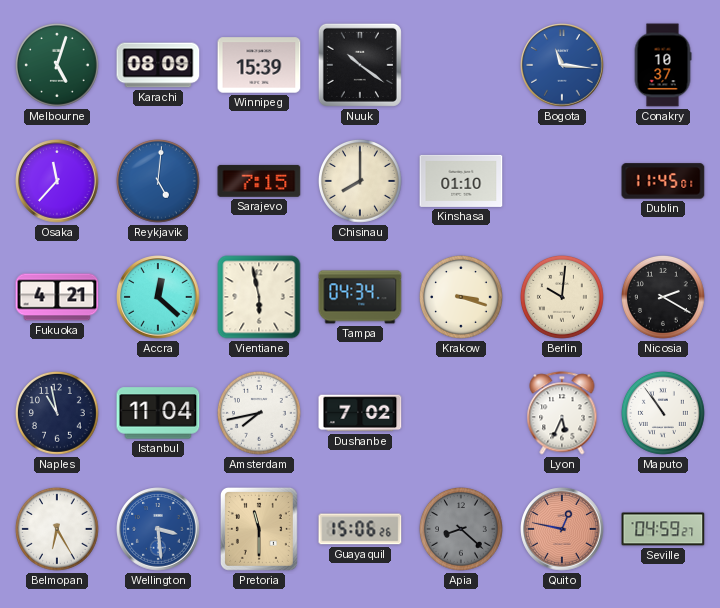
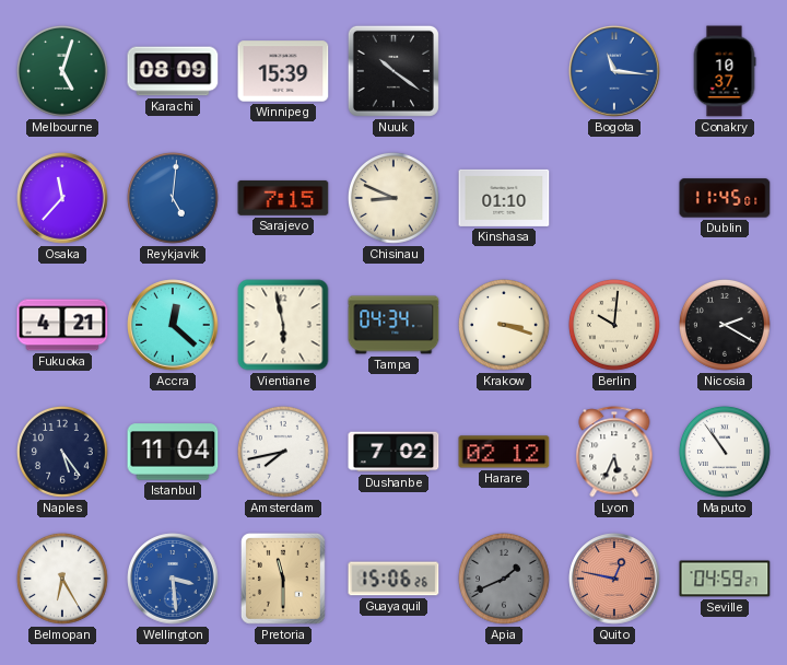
Chisinau: 8:00 -> 8:49 (393, 198)
Naples: 10:58 -> 5:24 (62, 452)
Harare: none -> 02:12 (504, 452)
Apia: 8:22 -> 1:41 (504, 579)
